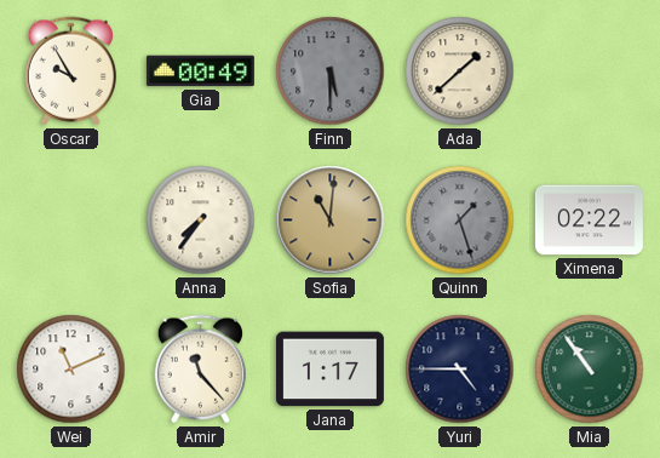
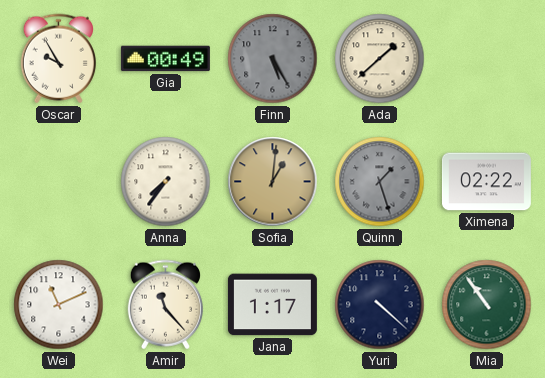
Finn: 5:30 -> 5:25 (273, 59)
Sofia: 11:01 -> 1:01 (273, 182)
Yuri: 4:45 -> 4:22 (380, 305)
